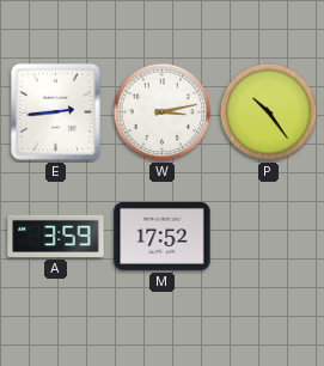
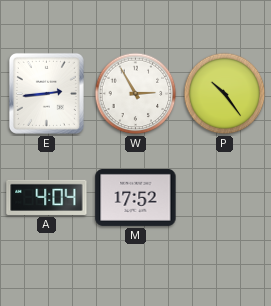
W: 3:13 -> 2:55 (136, 94)
A: 3:59 -> 4:04 (47, 197)
